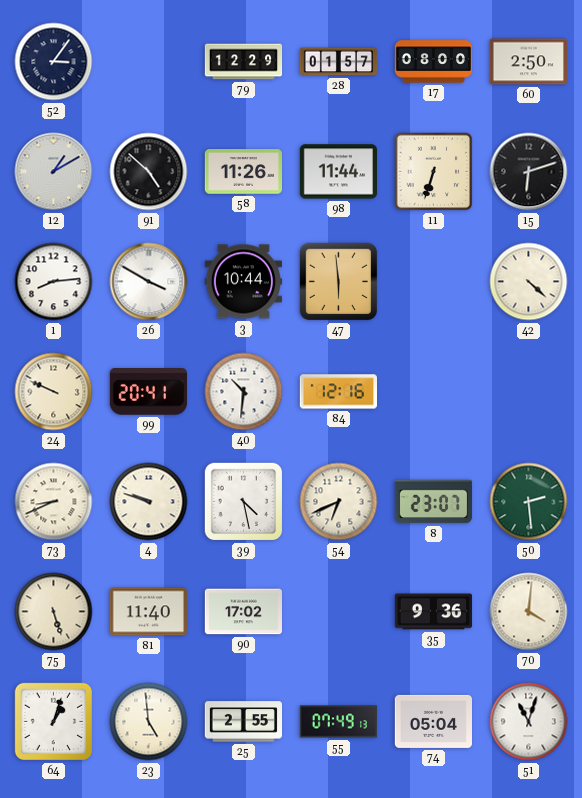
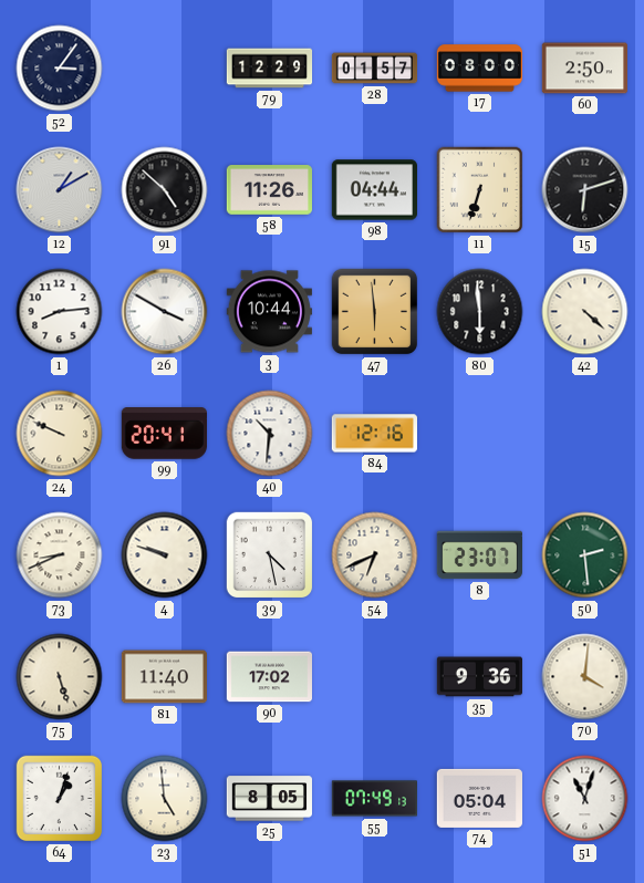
98: 11:44 -> 04:44 (374, 190)
80: none -> 5:59 (480, 312)
25: 2:55 -> 8:05 (269, 799)
